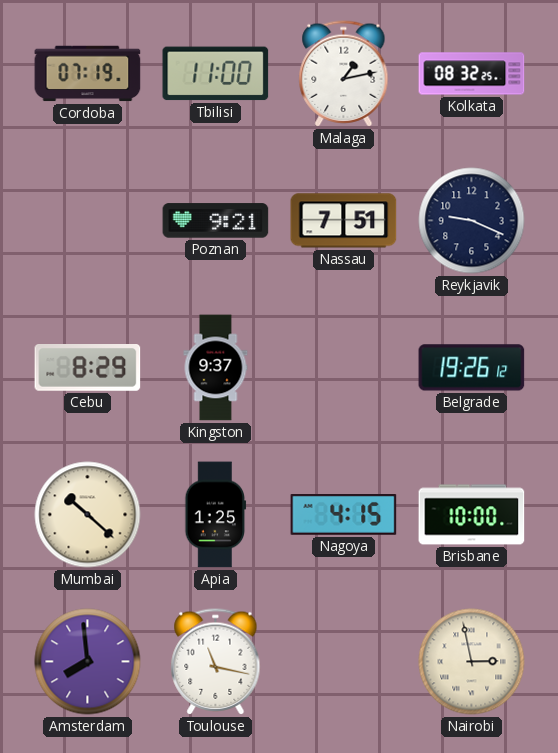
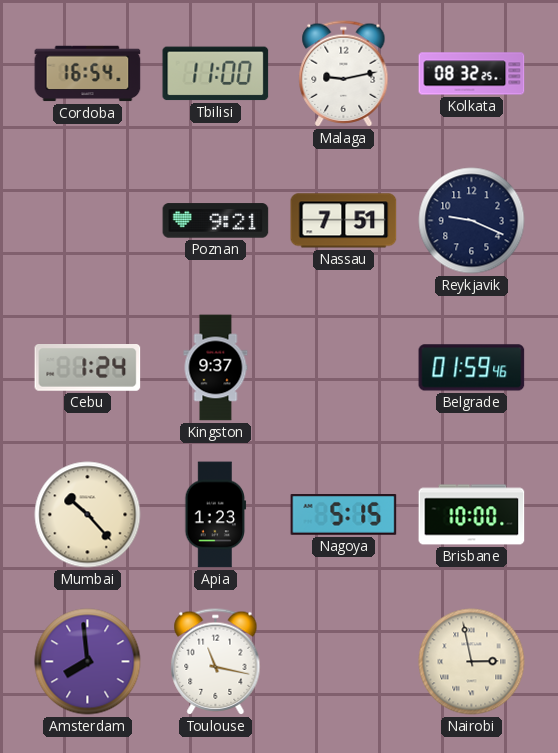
Cordoba: 07:19 -> 16:54 (88, 74)
Malaga: 1:13 -> 9:13 (344, 74)
Cebu: 8:29 -> 1:24 (88, 368)
Belgrade: 19:26 -> 01:59 (472, 368)
Mumbai: 10:22 -> 10:23 (88, 515)
Apia: 1:25 -> 1:23 (216, 515)
Nagoya: 4:15 -> 5:15 (344, 515)
